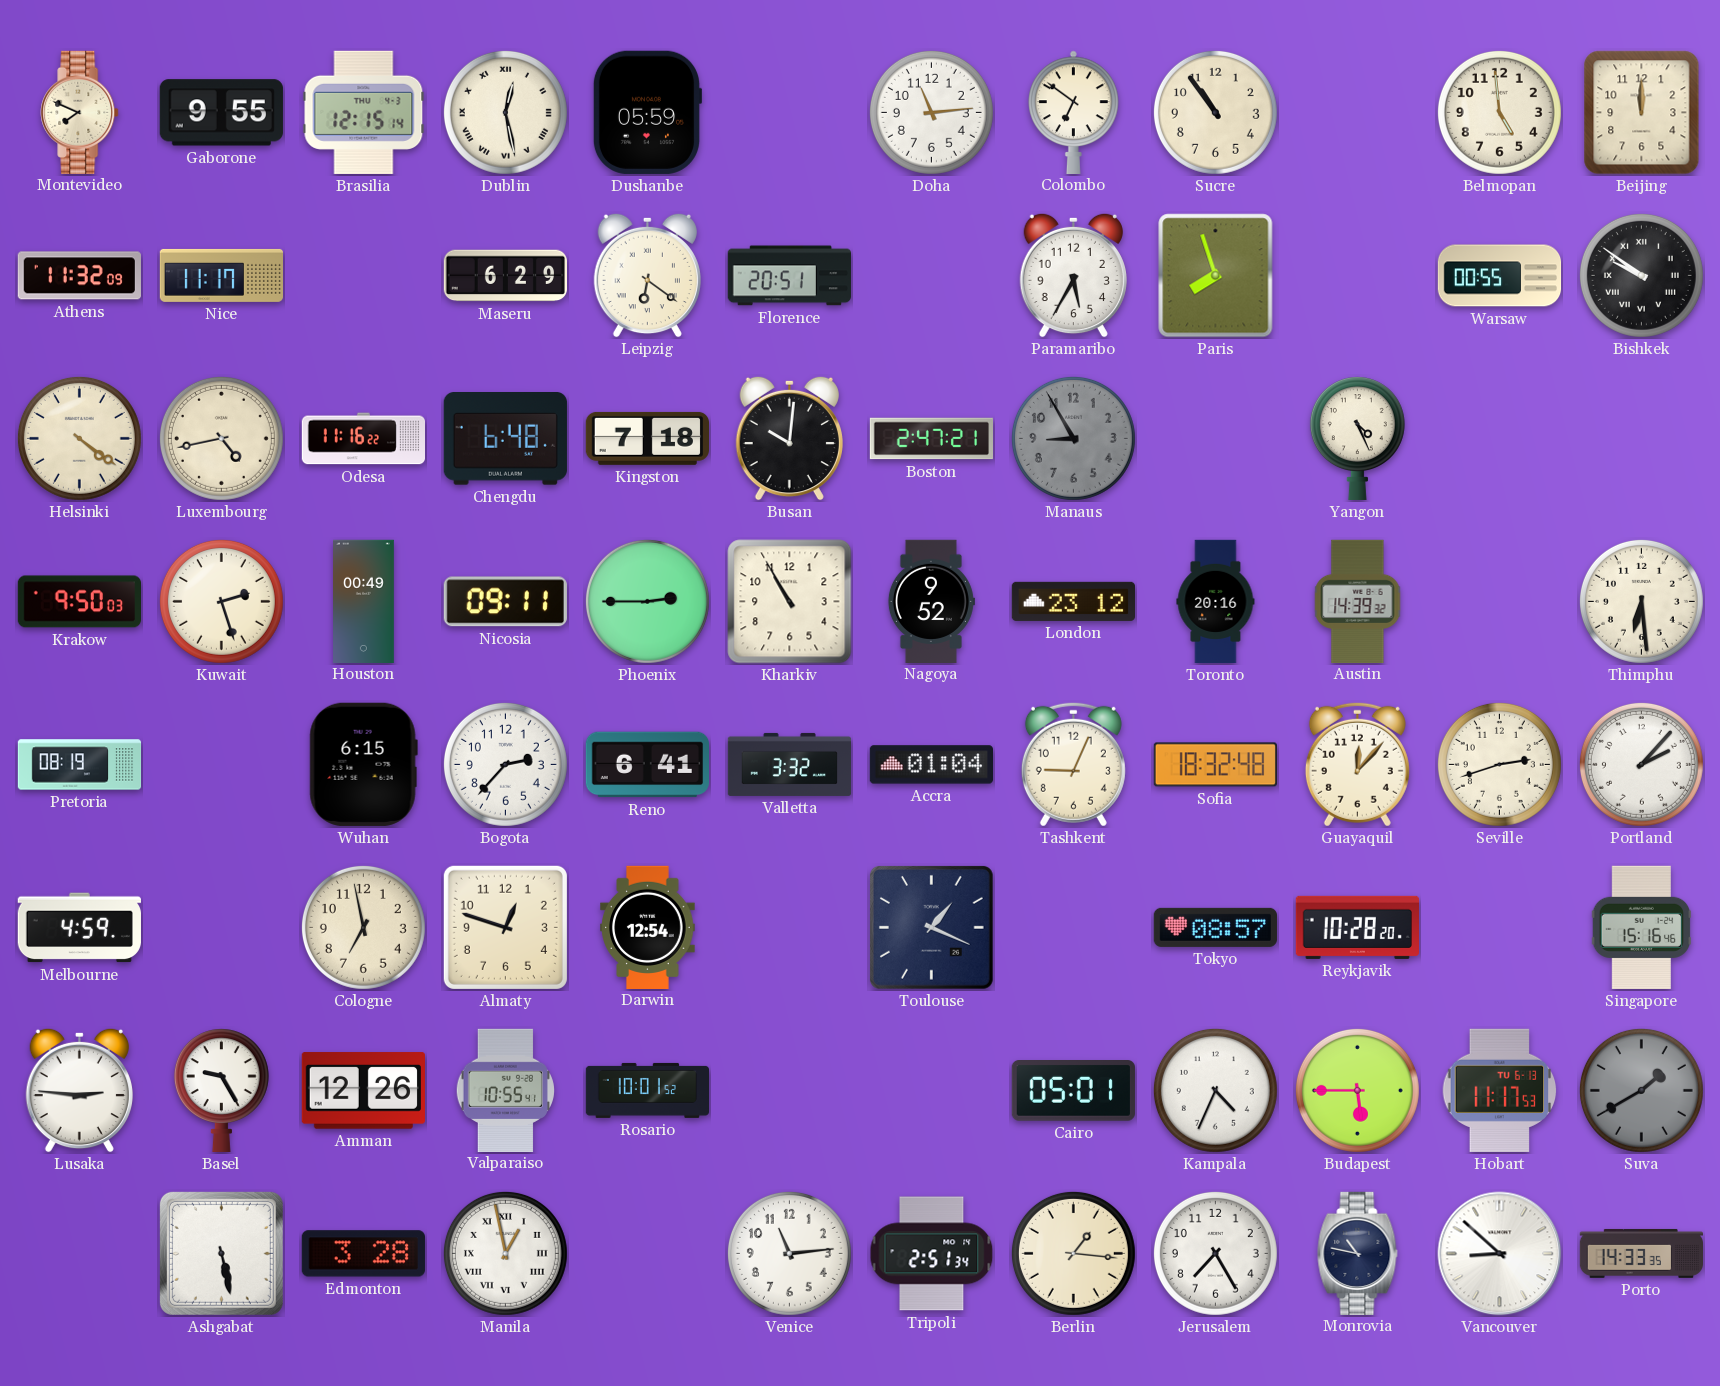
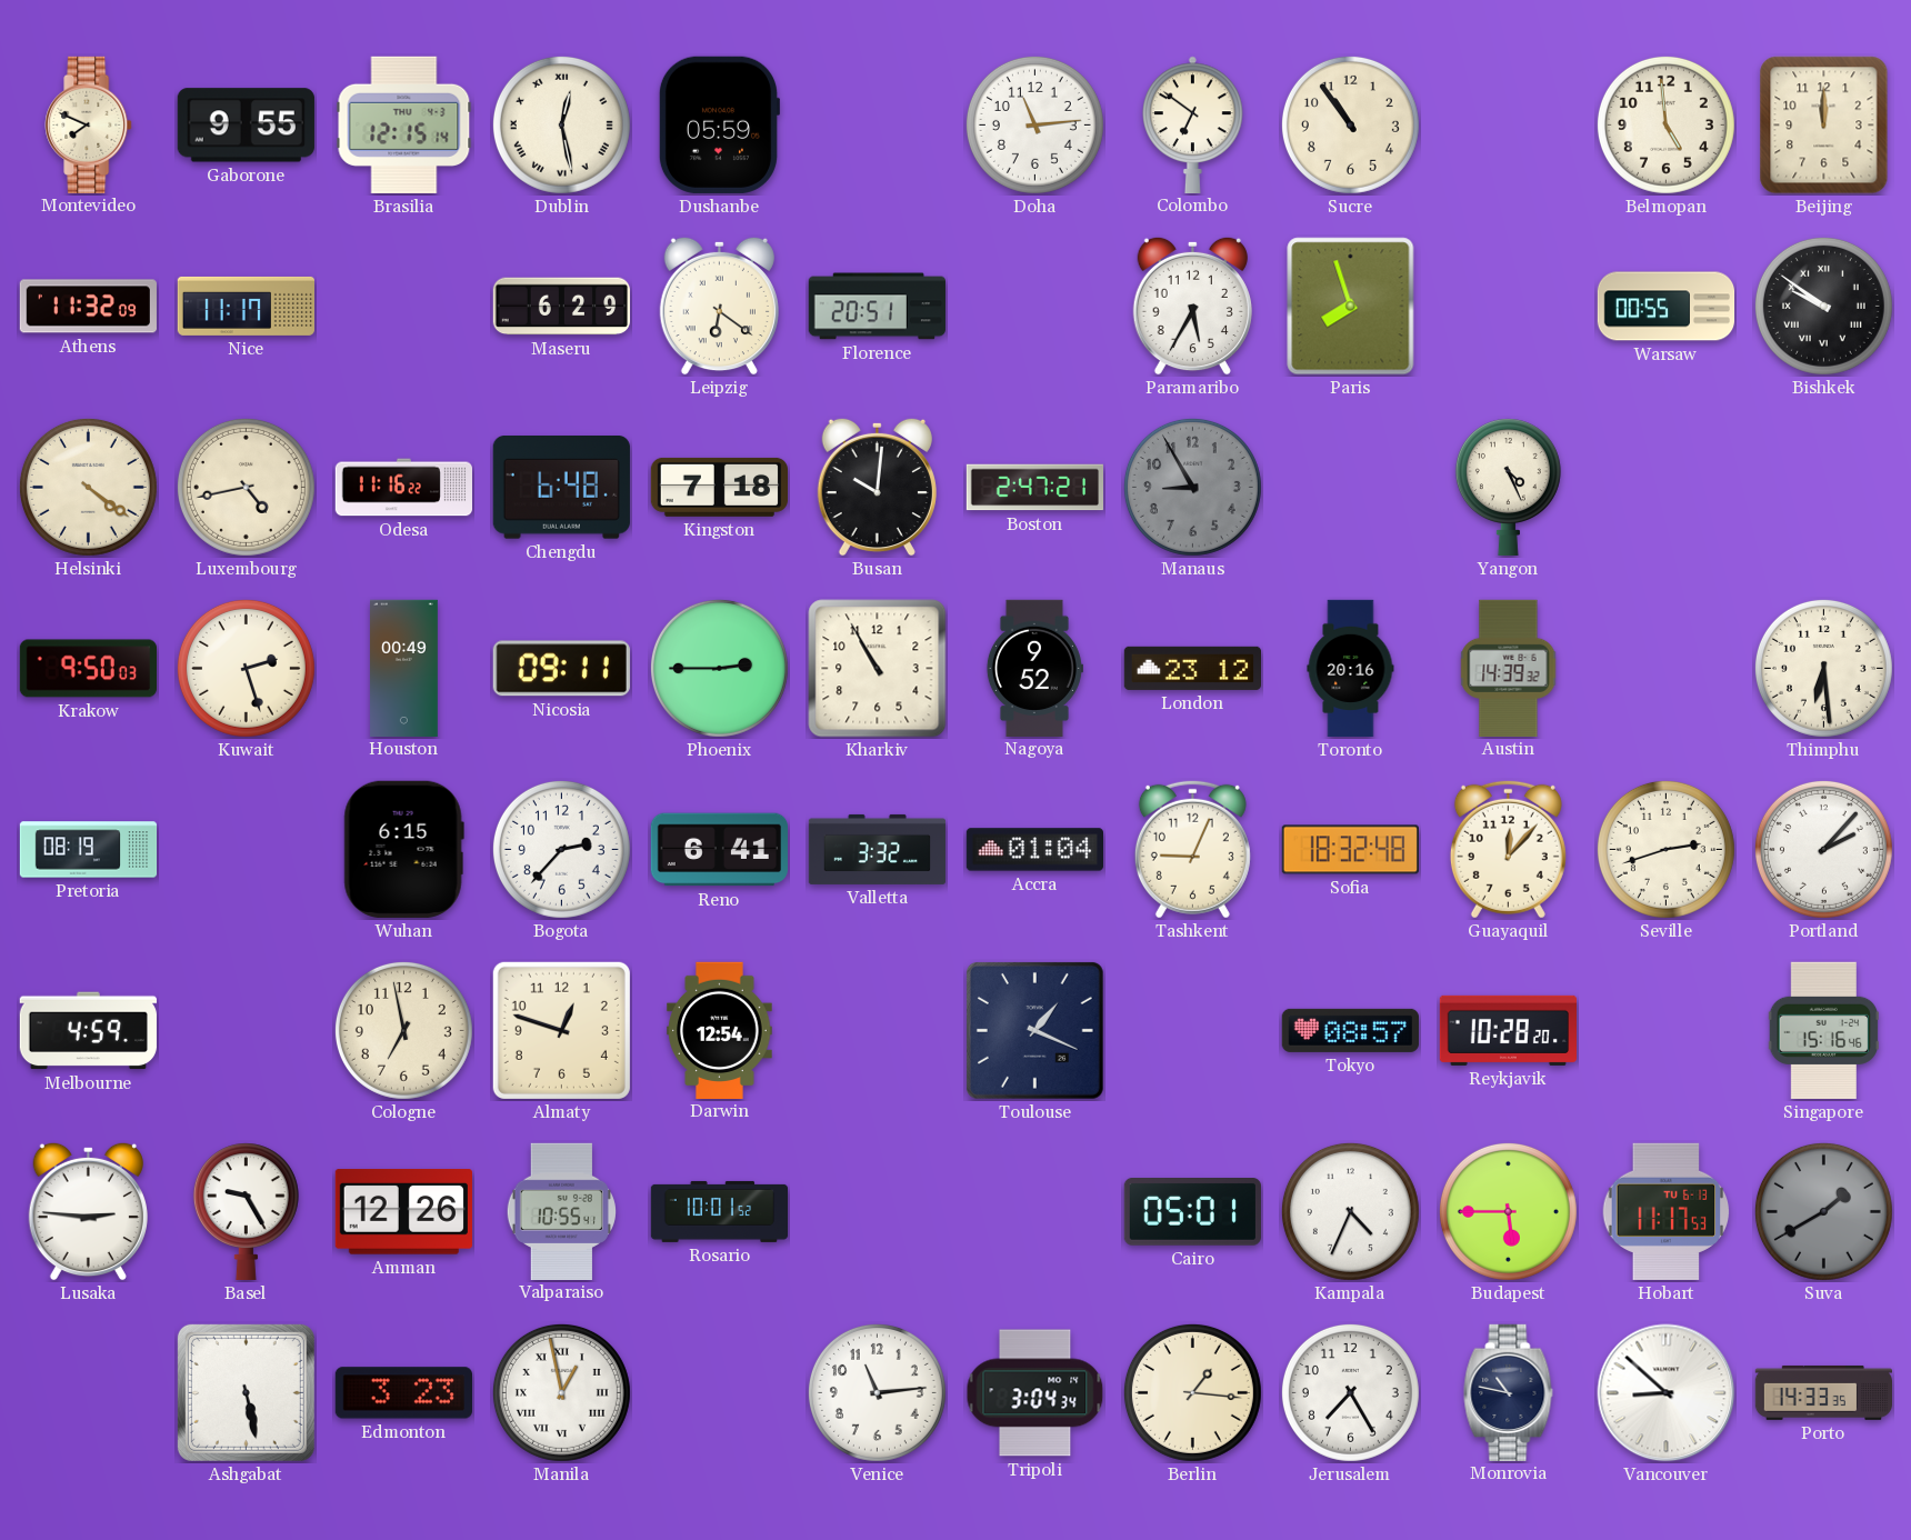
Edmonton: 3:28 -> 3:23 (403, 1393)
Tripoli: 2:51 -> 3:04 (1035, 1393)
